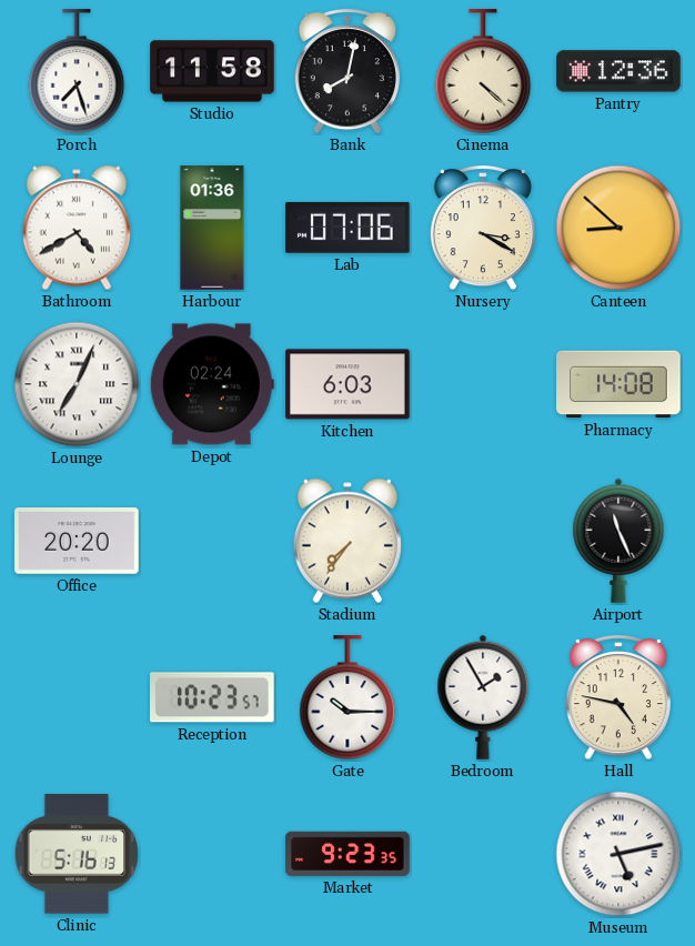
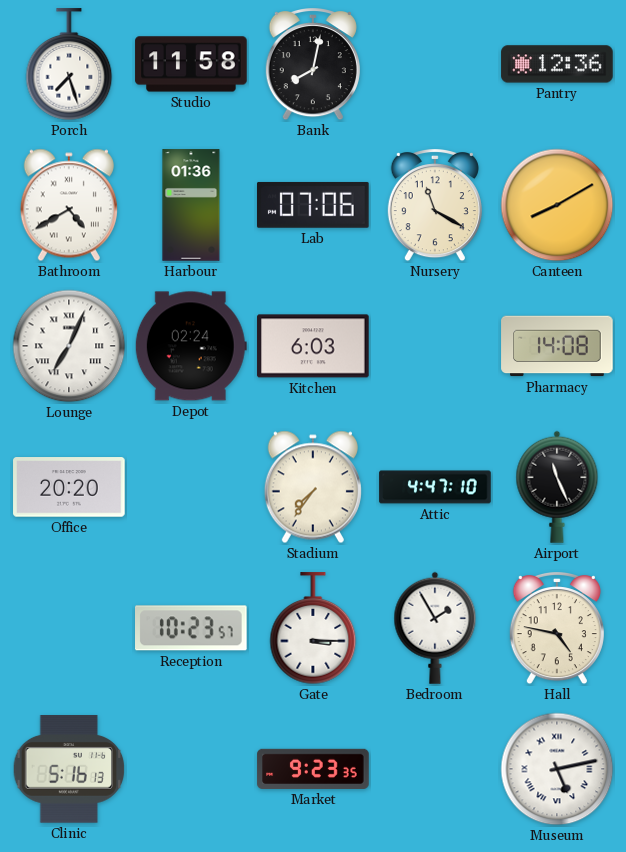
Cinema: 4:22 -> none (483, 72)
Nursery: 3:20 -> 11:20 (435, 206)
Canteen: 8:52 -> 8:10 (557, 205)
Attic: none -> 4:47 (435, 487)
Gate: 10:15 -> 3:15 (313, 629)
